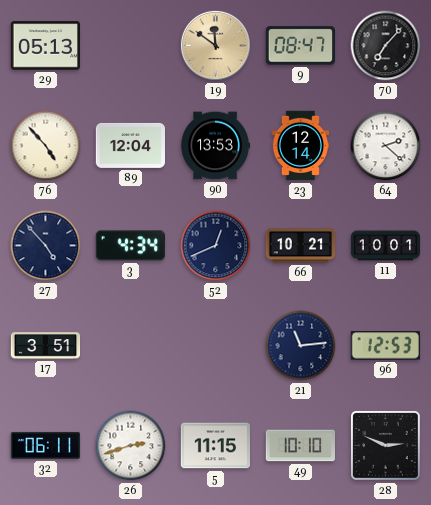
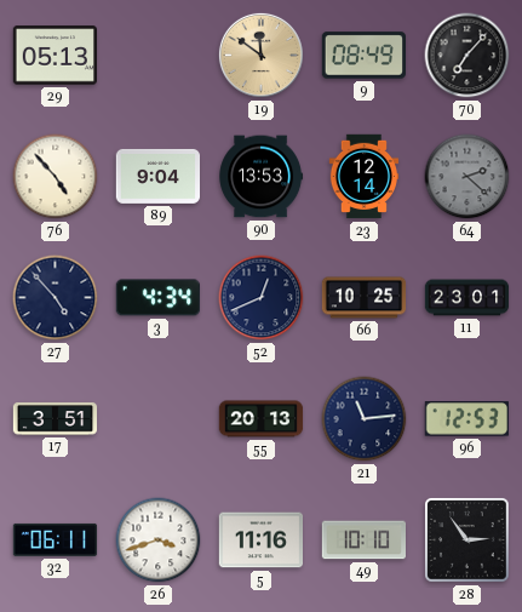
9: 08:47 -> 08:49 (363, 56)
89: 12:04 -> 9:04 (159, 176)
64 dial: white -> grey (467, 177)
66: 10:21 -> 10:25 (365, 298)
11: 10:01 -> 23:01 (467, 298)
55: none -> 20:13 (262, 419)
26: 2:42 -> 3:42 (159, 540)
5: 11:15 -> 11:16 (260, 540)
28: 2:49 -> 2:54 (467, 540)
